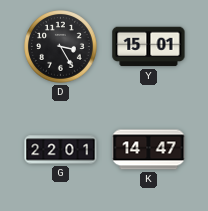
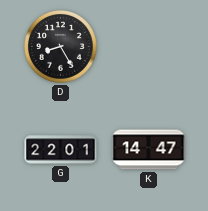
D: 3:25 -> 8:25 (61, 47)
Y: 15:01 -> none (149, 47)
